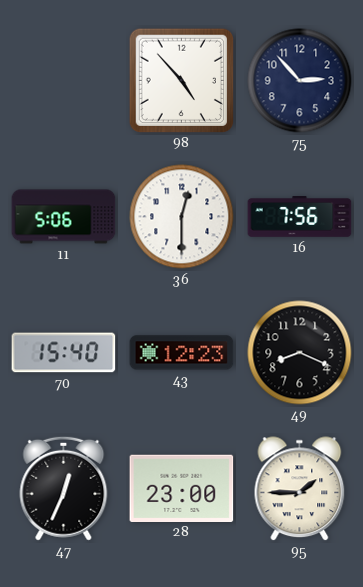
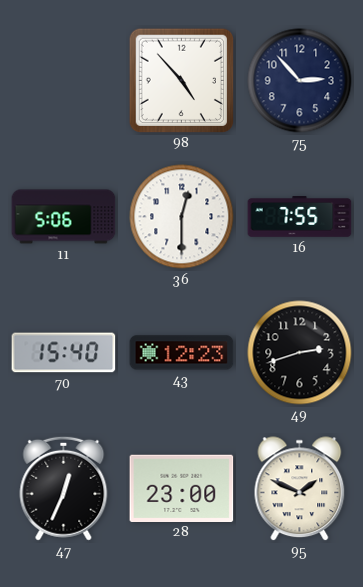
16: 7:56 -> 7:55 (300, 217)
49: 8:19 -> 2:42 (300, 353)
95: 1:45 -> 1:49 (300, 489)
